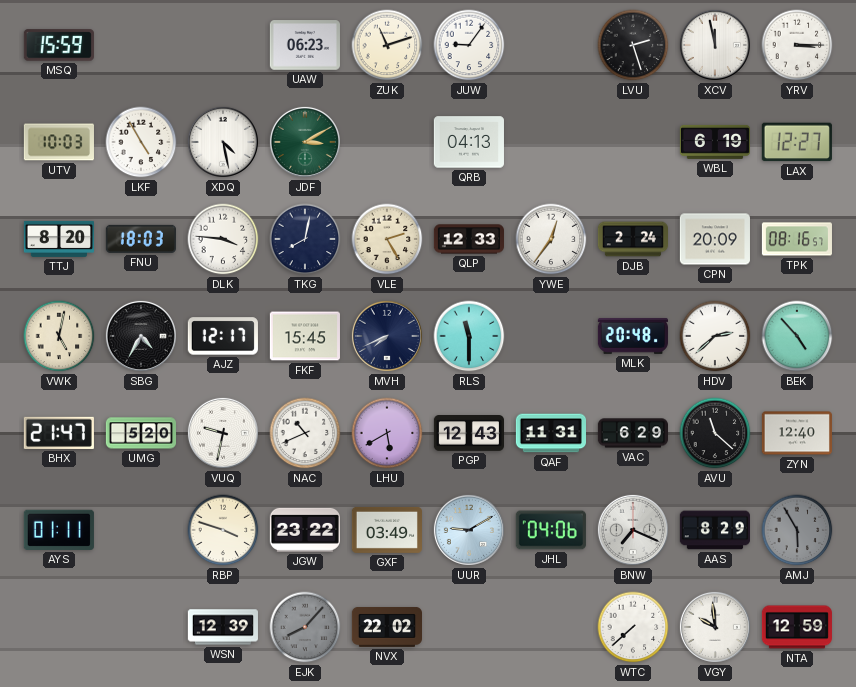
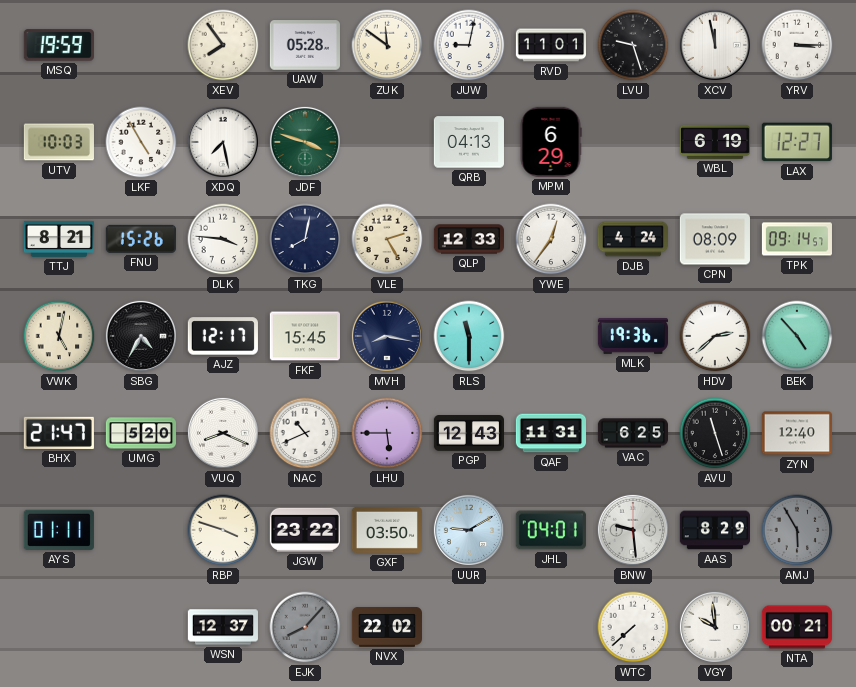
MSQ: 15:59 -> 19:59 (59, 45)
XEV: none -> 7:54 (223, 45)
UAW: 06:23 -> 05:28 (305, 45)
ZUK: 11:12 -> 11:51 (387, 45)
JUW: 9:06 -> 9:02 (469, 45)
RVD: none -> 11:01 (550, 45)
LVU: 2:27 -> 9:27 (633, 45)
XDQ: 4:28 -> 7:28 (223, 142)
JDF: 3:10 -> 3:48 (305, 142)
MPM: none -> 6:29 (551, 142)
TTJ: 8:20 -> 8:21 (58, 239)
FNU: 18:03 -> 15:26 (141, 239)
DJB: 2:24 -> 4:24 (632, 239)
CPN: 20:09 -> 08:09 (715, 239)
TPK: 08:16 -> 09:14 (797, 239)
MVH: 7:41 -> 8:17 (387, 336)
MLK: 20:48 -> 19:36 (633, 336)
VUQ: 9:32 -> 8:19 (223, 433)
LHU: 5:40 -> 5:45 (387, 433)
VAC: 6:29 -> 6:25 (632, 433)
AVU: 11:22 -> 11:27 (715, 433)
GXF: 03:49 -> 03:50 (387, 530)
JHL: 04:06 -> 04:01 (551, 530)
BNW: 7:19 -> 9:29 (633, 530)
WSN: 12:39 -> 12:37 (223, 627)
NTA: 12:59 -> 00:21 (796, 627)
